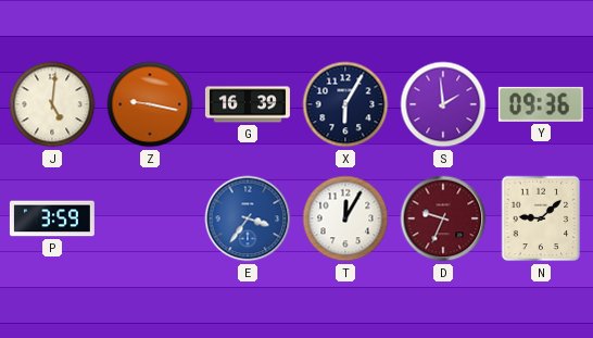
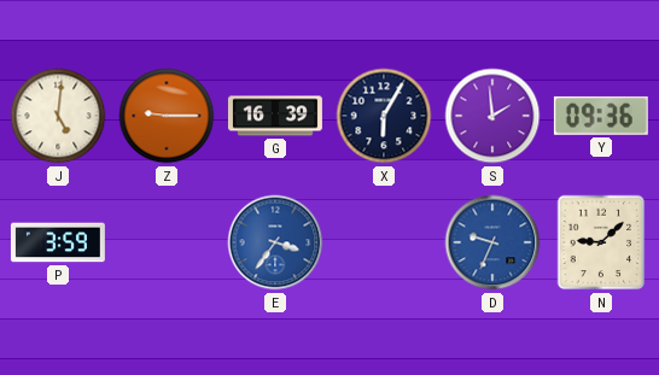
Z: 9:17 -> 9:15 (167, 116)
T: 12:05 -> none (345, 218)
D dial: burgundy -> blue (492, 242)
